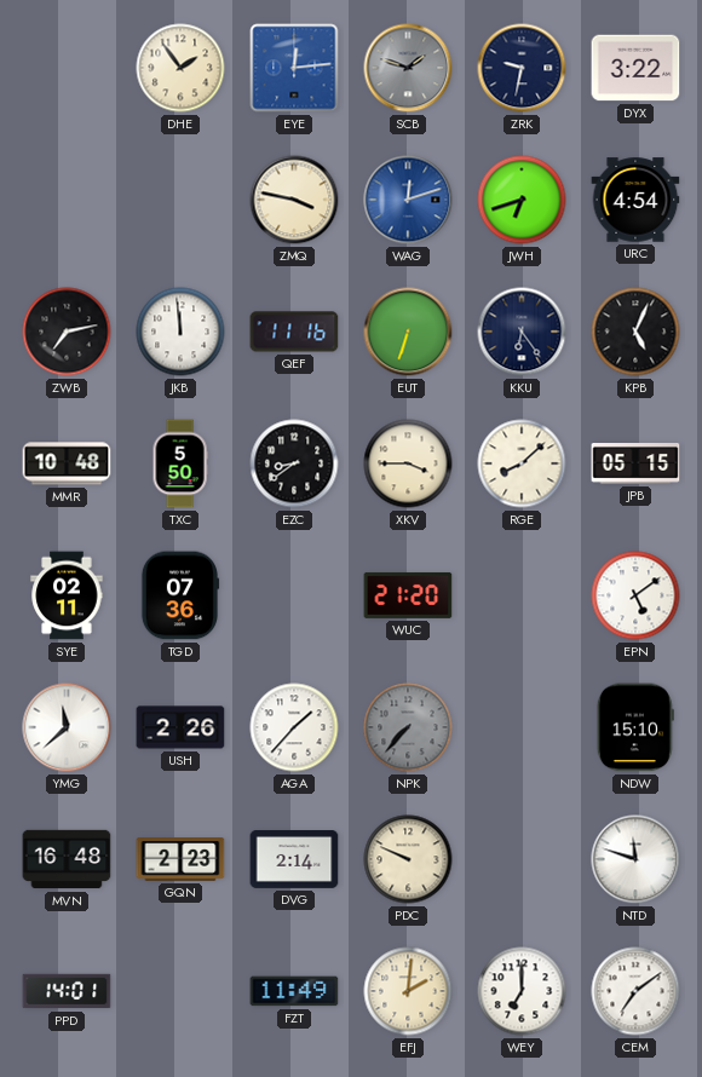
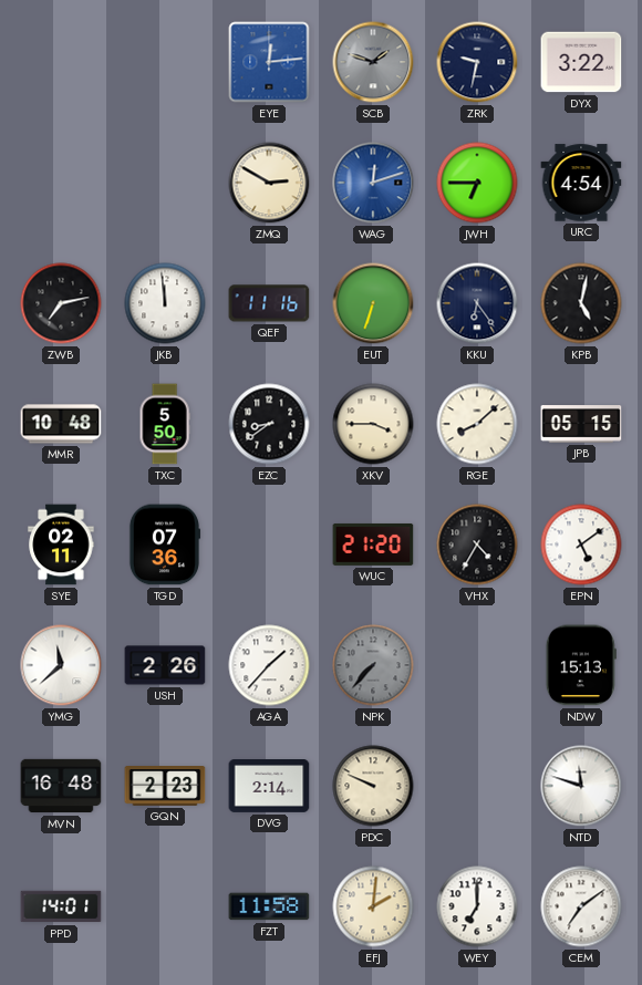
DHE: 1:54 -> none (180, 68)
ZMQ: 3:47 -> 2:50 (269, 183)
JWH: 6:42 -> 6:45 (477, 183)
KPB: 5:04 -> 5:02 (581, 303)
VHX: none -> 4:35 (477, 545)
NDW: 15:10 -> 15:13 (581, 665)
FZT: 11:49 -> 11:58 (269, 906)
